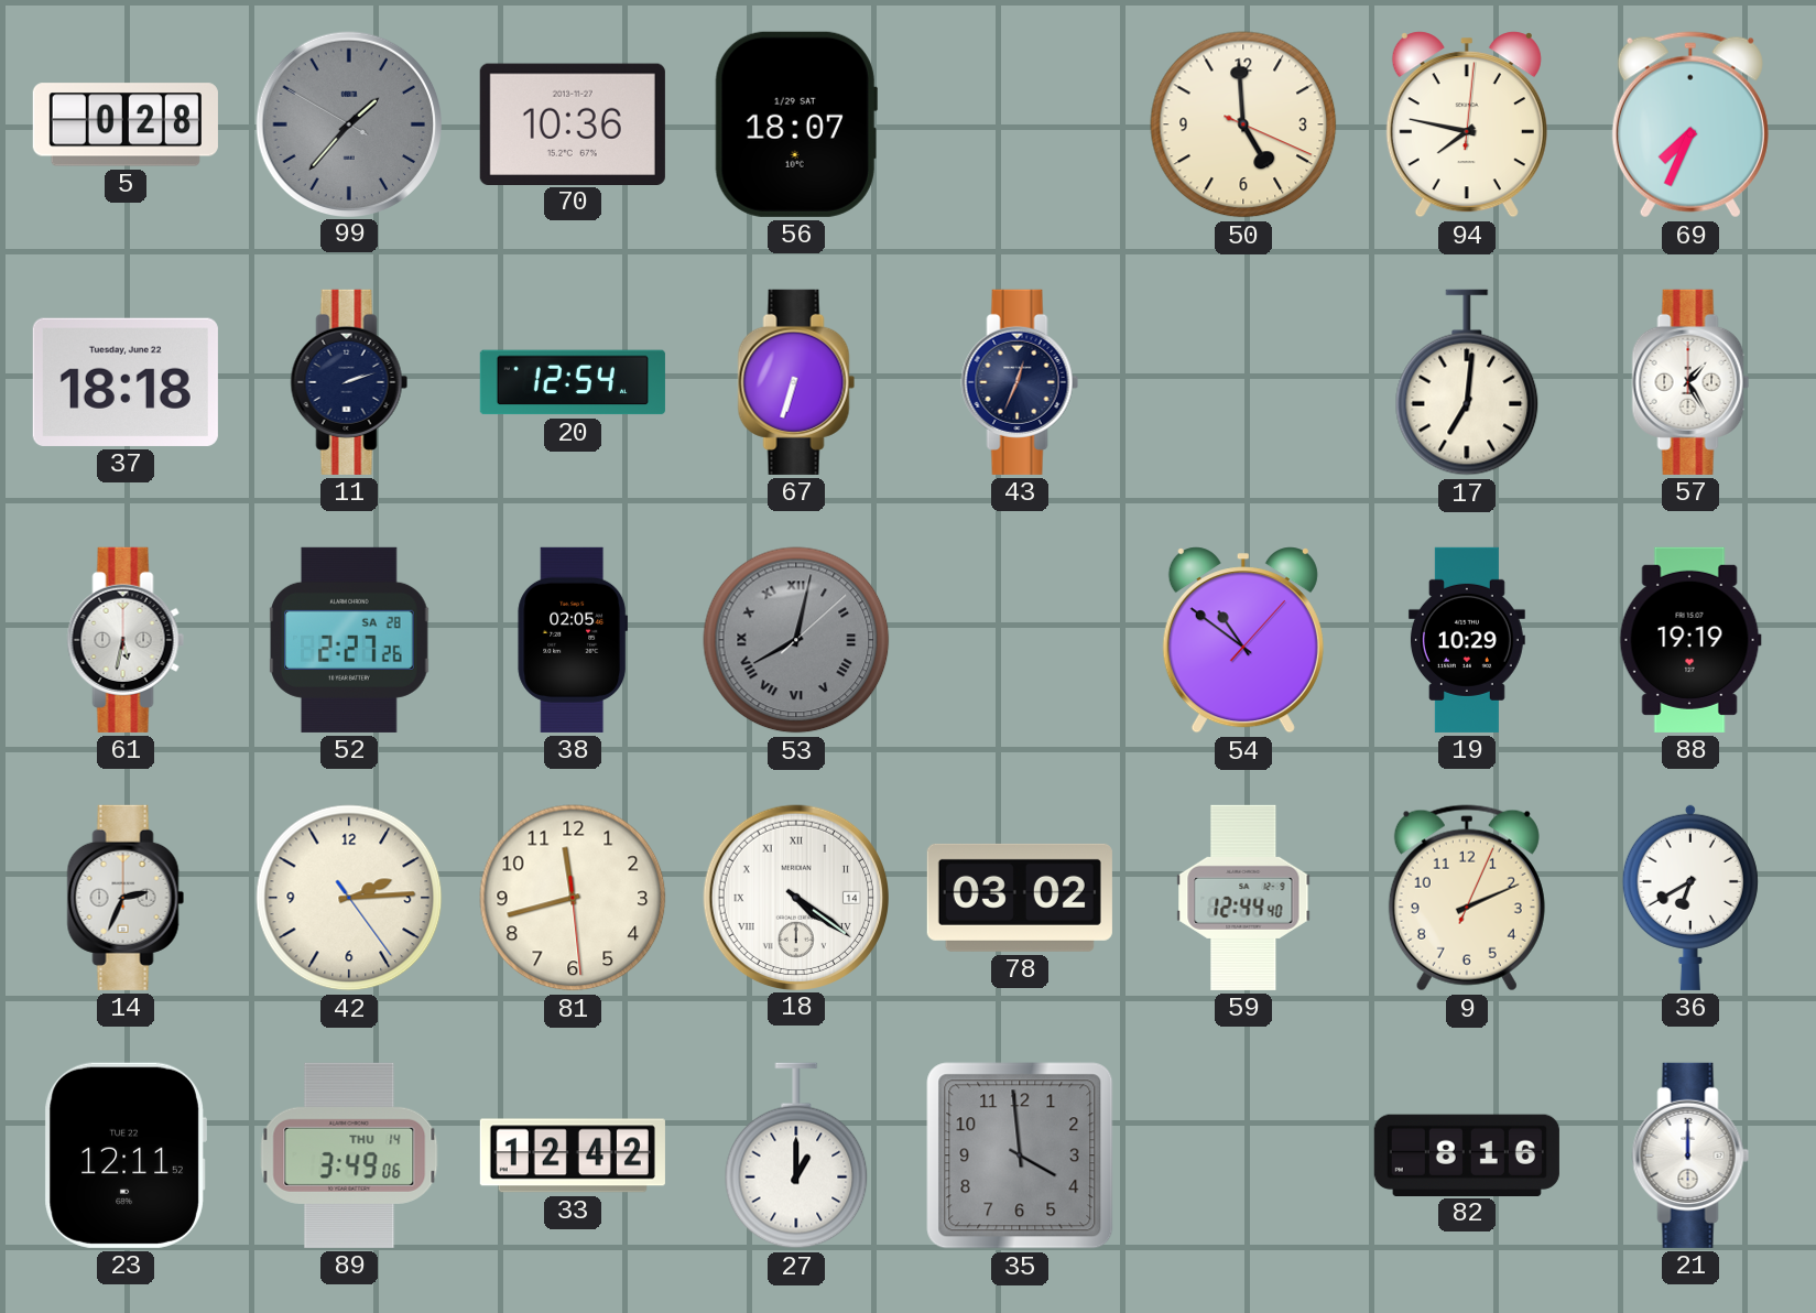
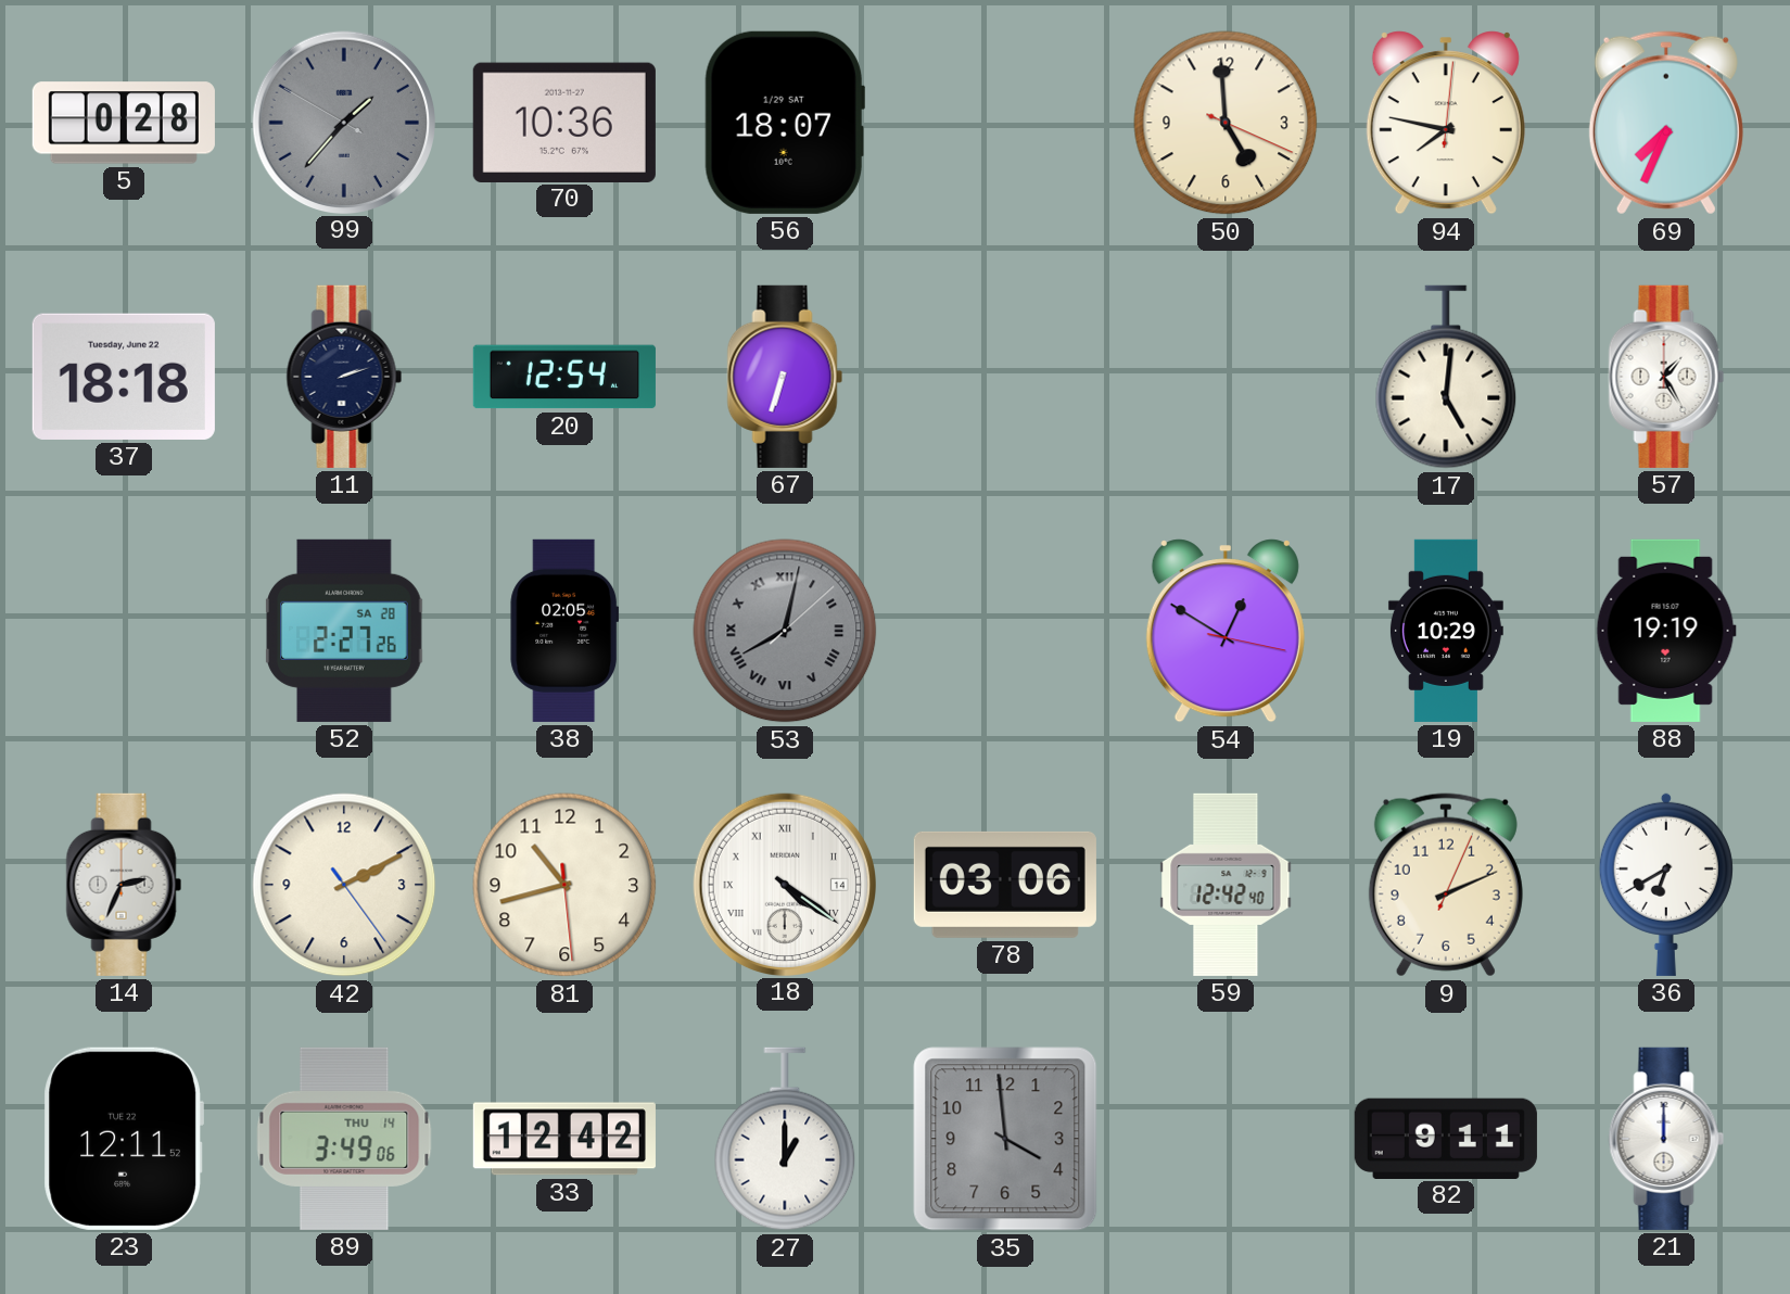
43: 12:34 -> none (1020, 382)
17: 7:01 -> 5:01 (1446, 377)
61: 5:32 -> none (126, 640)
54: 10:51 -> 12:50 (1226, 631)
42: 2:14 -> 2:10 (344, 885)
81: 11:42 -> 10:42 (564, 885)
78: 03:02 -> 03:06 (1005, 885)
59: 12:44 -> 12:42 (1226, 885)
82: 8:16 -> 9:11 (1446, 1138)
